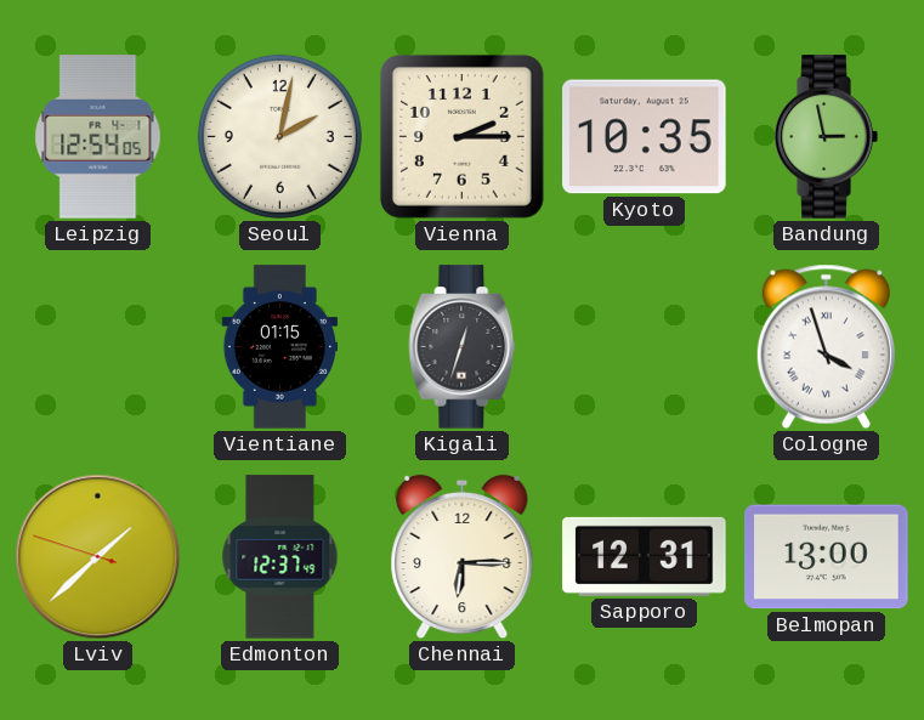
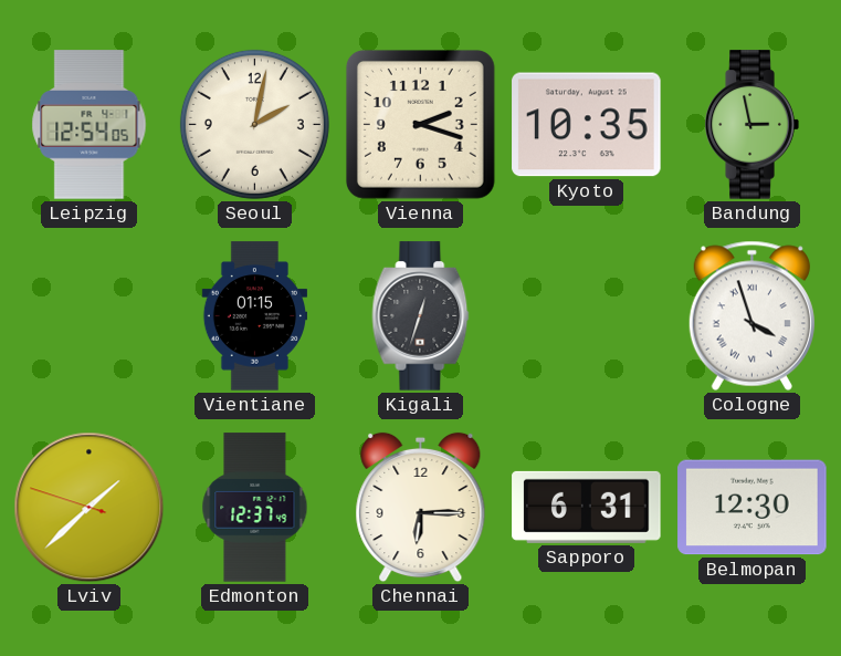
Vienna: 2:15 -> 2:18 (420, 124)
Sapporo: 12:31 -> 6:31 (587, 507)
Belmopan: 13:00 -> 12:30 (753, 508)
